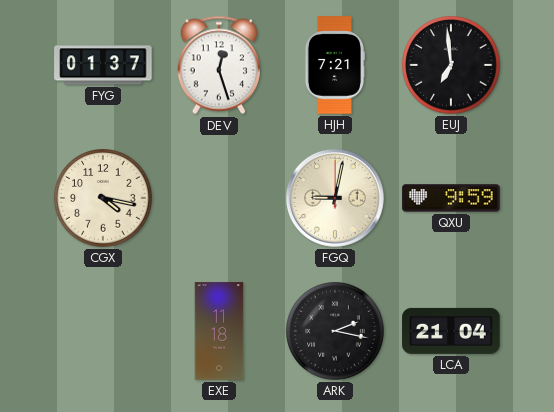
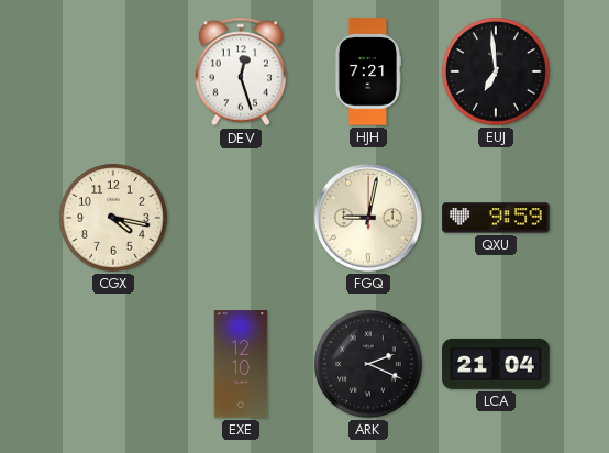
FYG: 01:37 -> none (103, 65)
EXE: 11:18 -> 12:10 (241, 364)
ARK: 2:17 -> 2:19 (368, 364)
